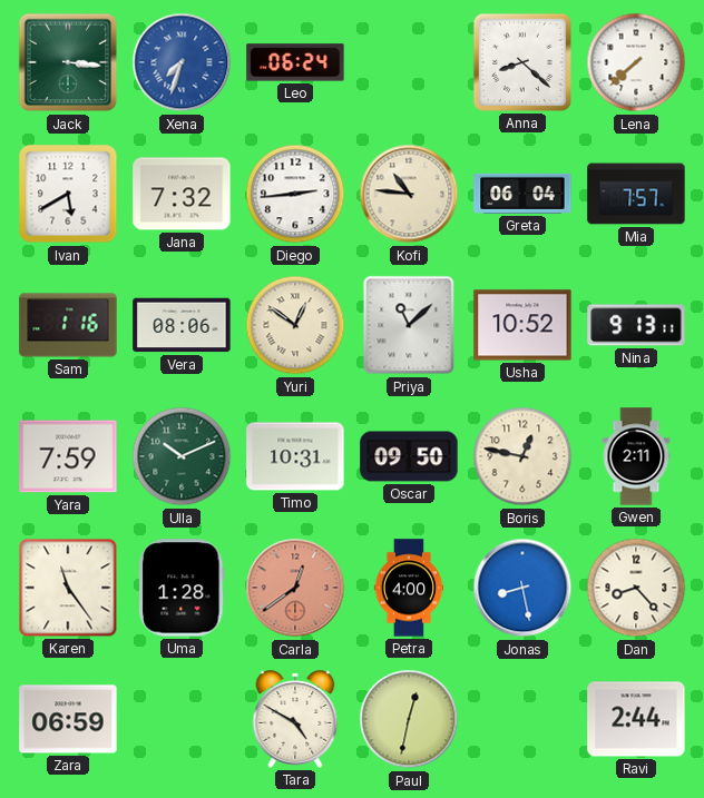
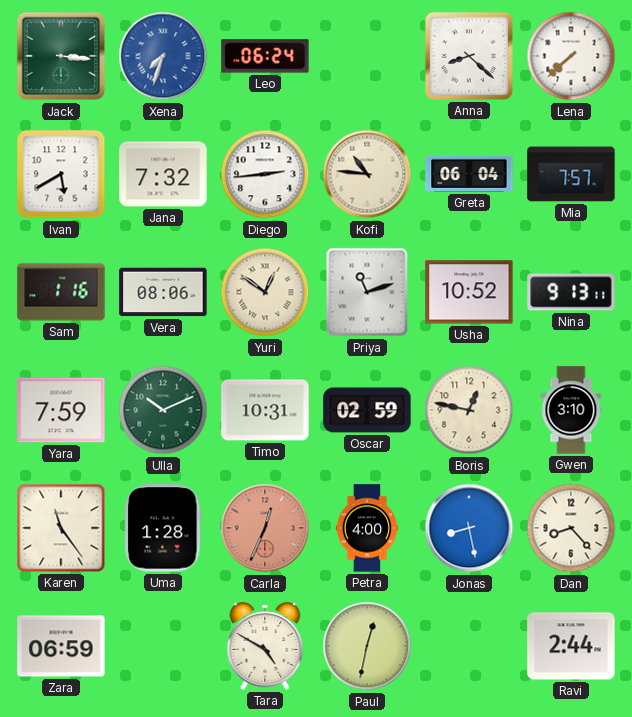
Priya: 11:08 -> 11:12 (367, 292)
Oscar: 09:50 -> 02:59 (367, 410)
Gwen: 2:11 -> 3:10 (571, 410)
Carla: 12:39 -> 12:34 (265, 528)
